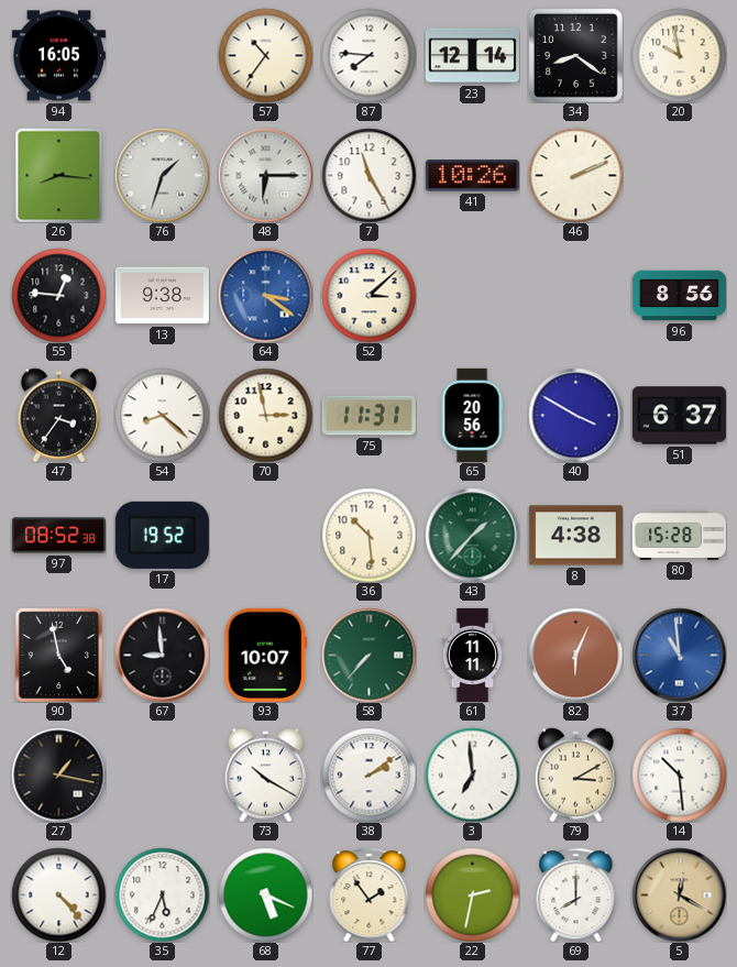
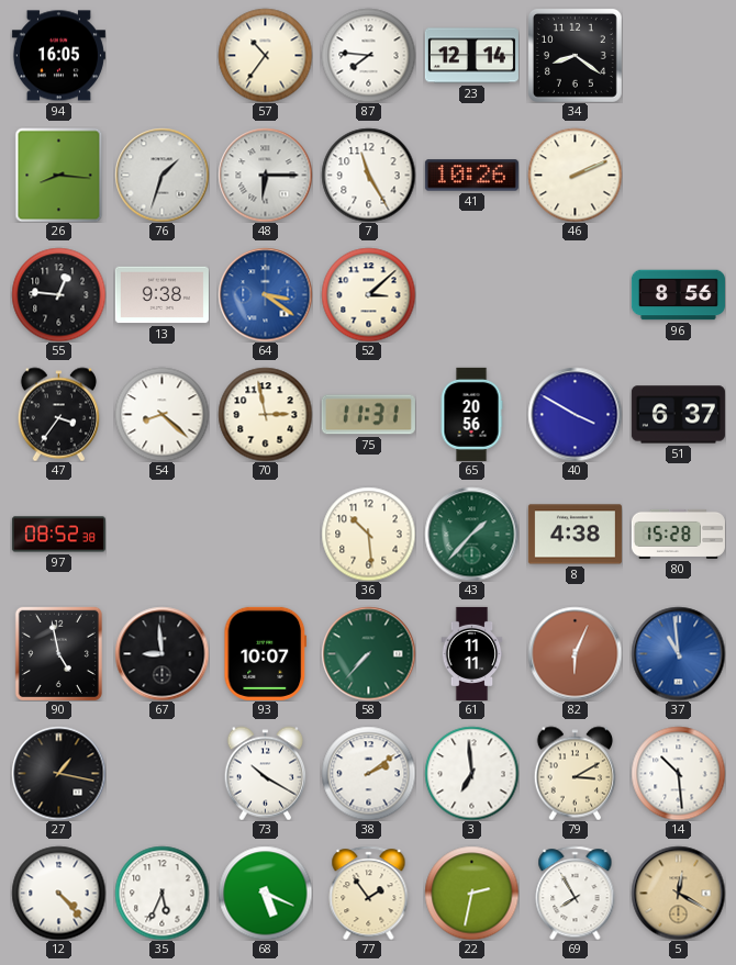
20: 9:58 -> none (679, 55)
17: 19:52 -> none (162, 535)
69: 8:00 -> 7:55 (576, 893)
